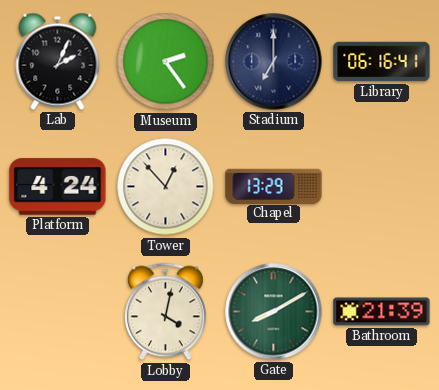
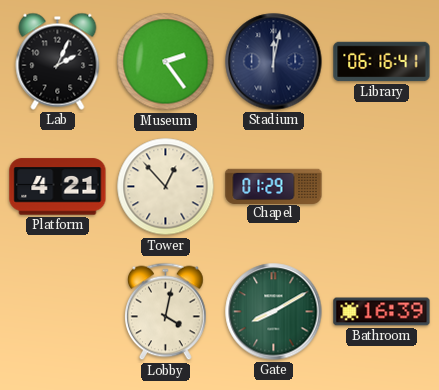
Stadium: 7:00 -> 12:02 (274, 62)
Platform: 4:24 -> 4:21 (58, 187)
Chapel: 13:29 -> 01:29 (274, 186)
Bathroom: 21:39 -> 16:39 (382, 312)
